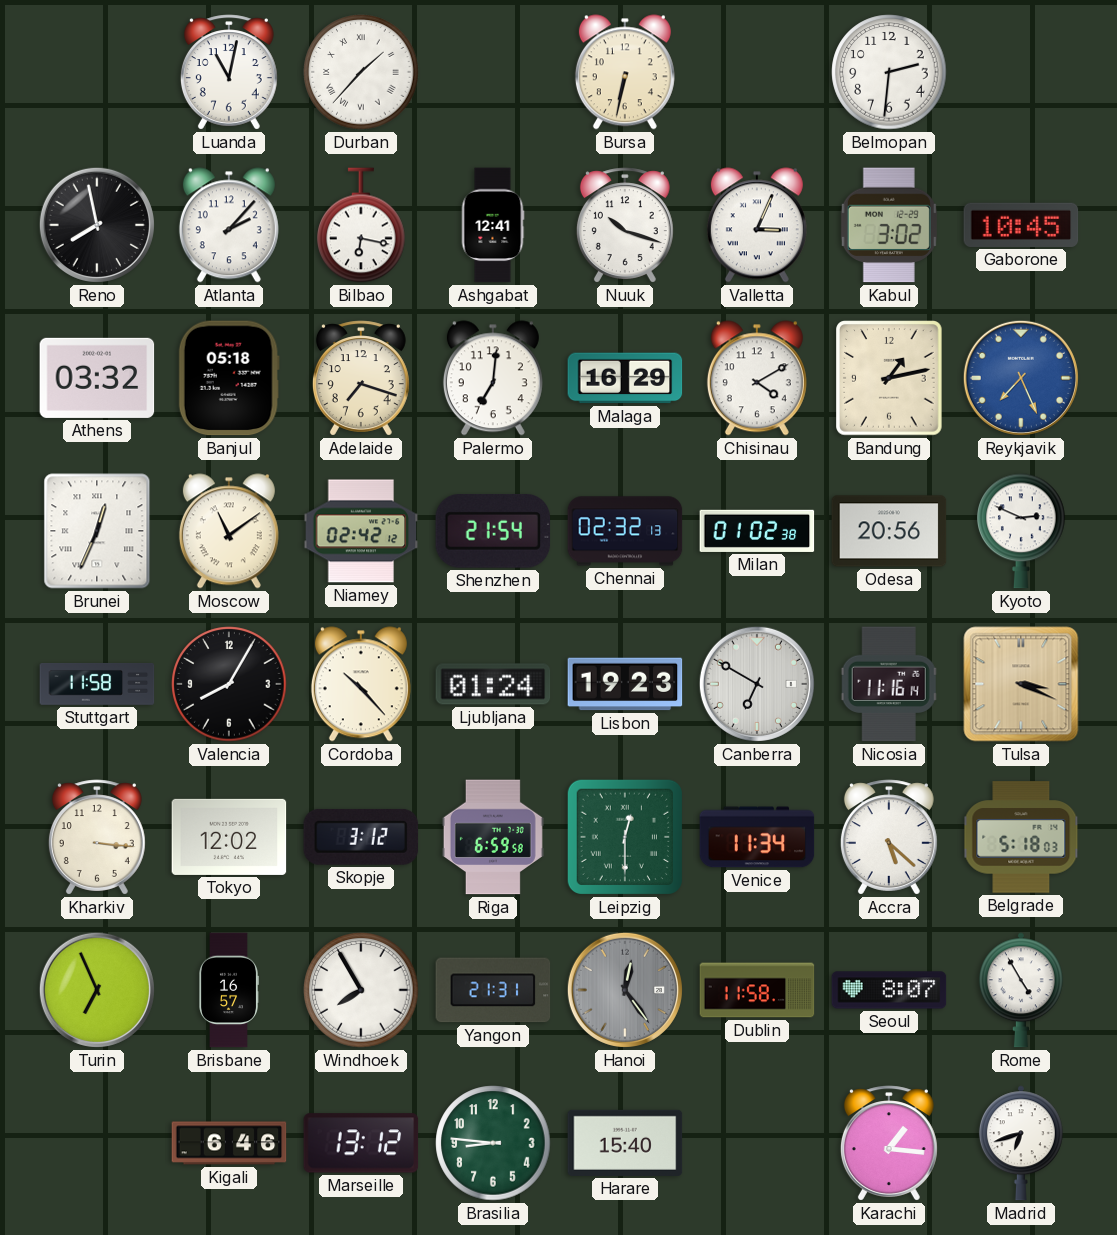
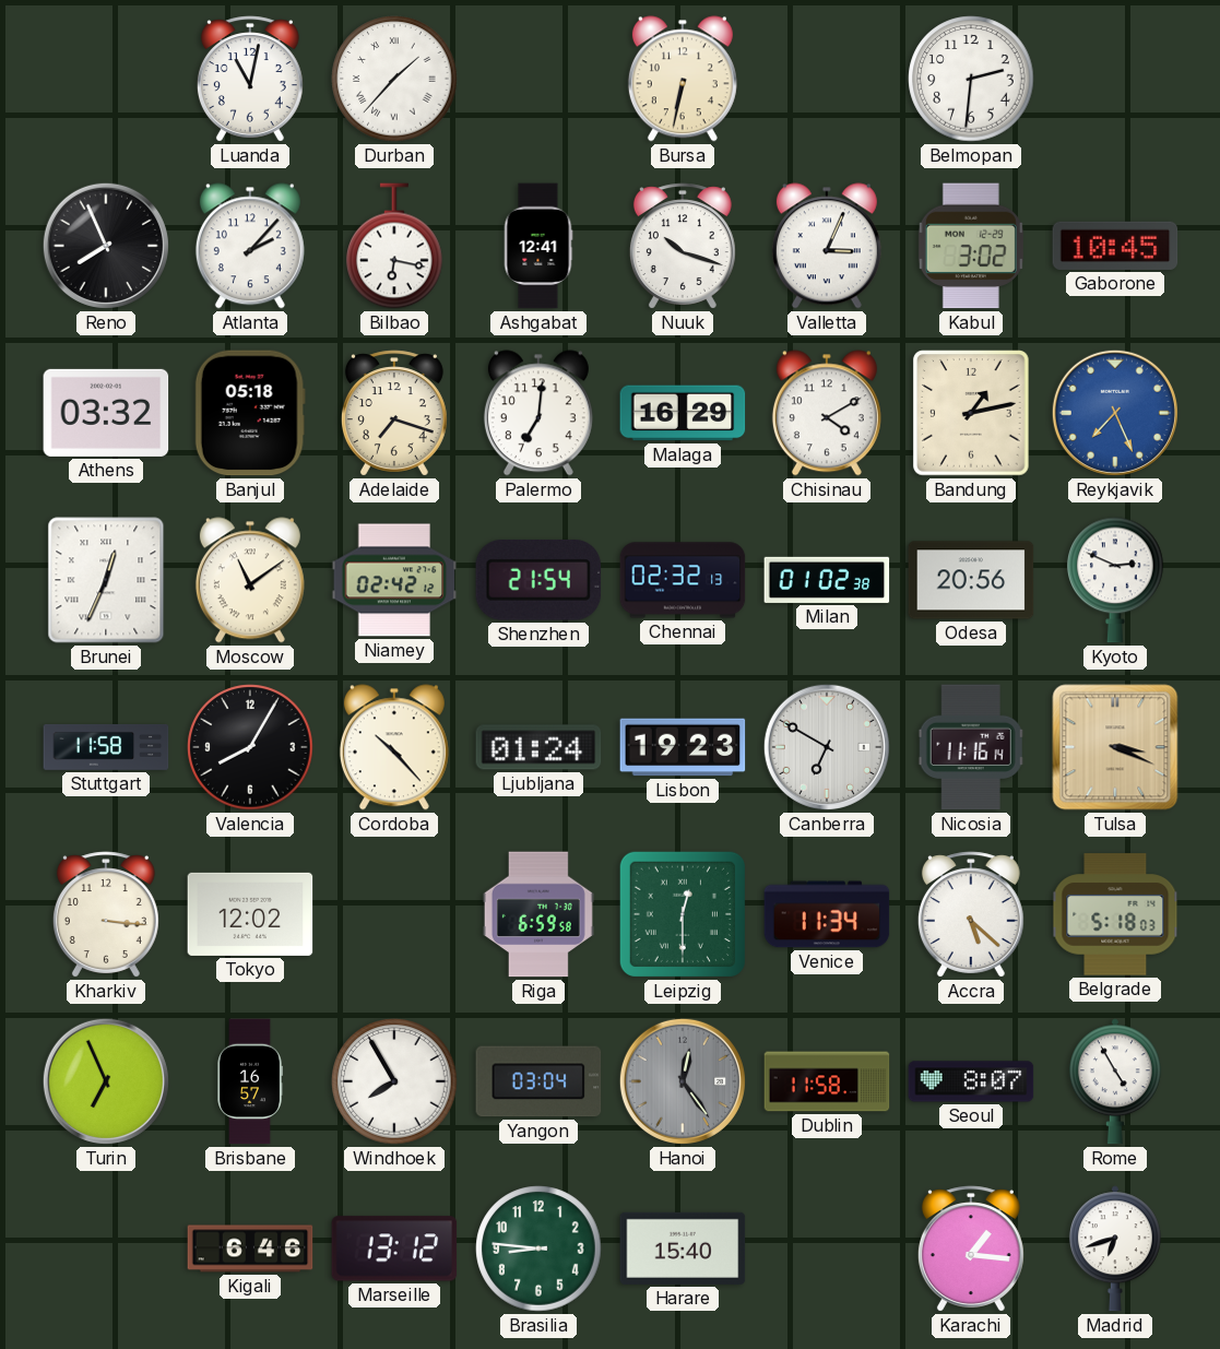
Reno: 7:58 -> 7:56 (106, 246)
Skopje: 3:12 -> none (361, 837)
Yangon: 21:31 -> 03:04 (538, 1081)
